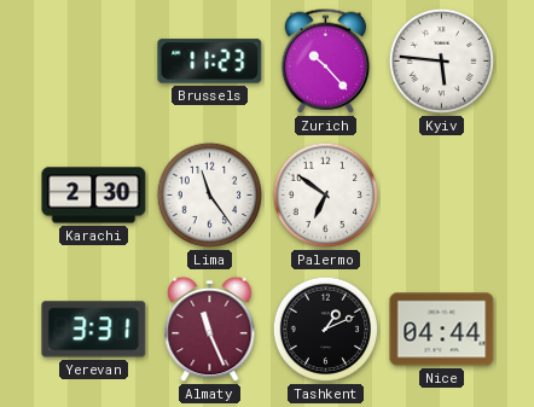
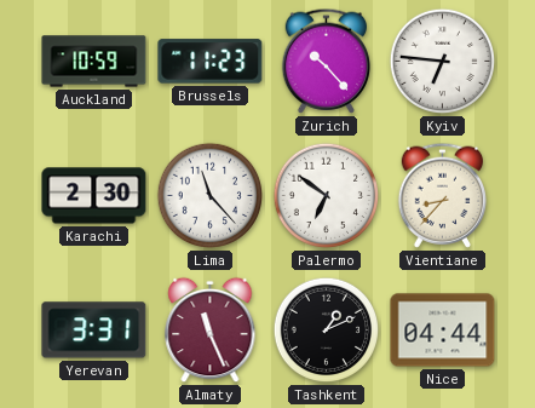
Auckland: none -> 10:59 (94, 62)
Kyiv: 5:46 -> 6:46 (443, 62)
Lima: 11:24 -> 11:23 (211, 196)
Vientiane: none -> 8:37 (443, 195)
